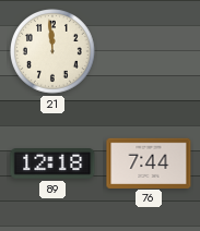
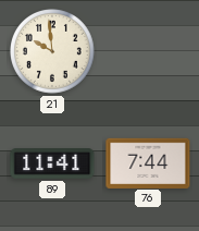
21: 11:59 -> 9:59 (53, 52)
89: 12:18 -> 11:41 (52, 165)
